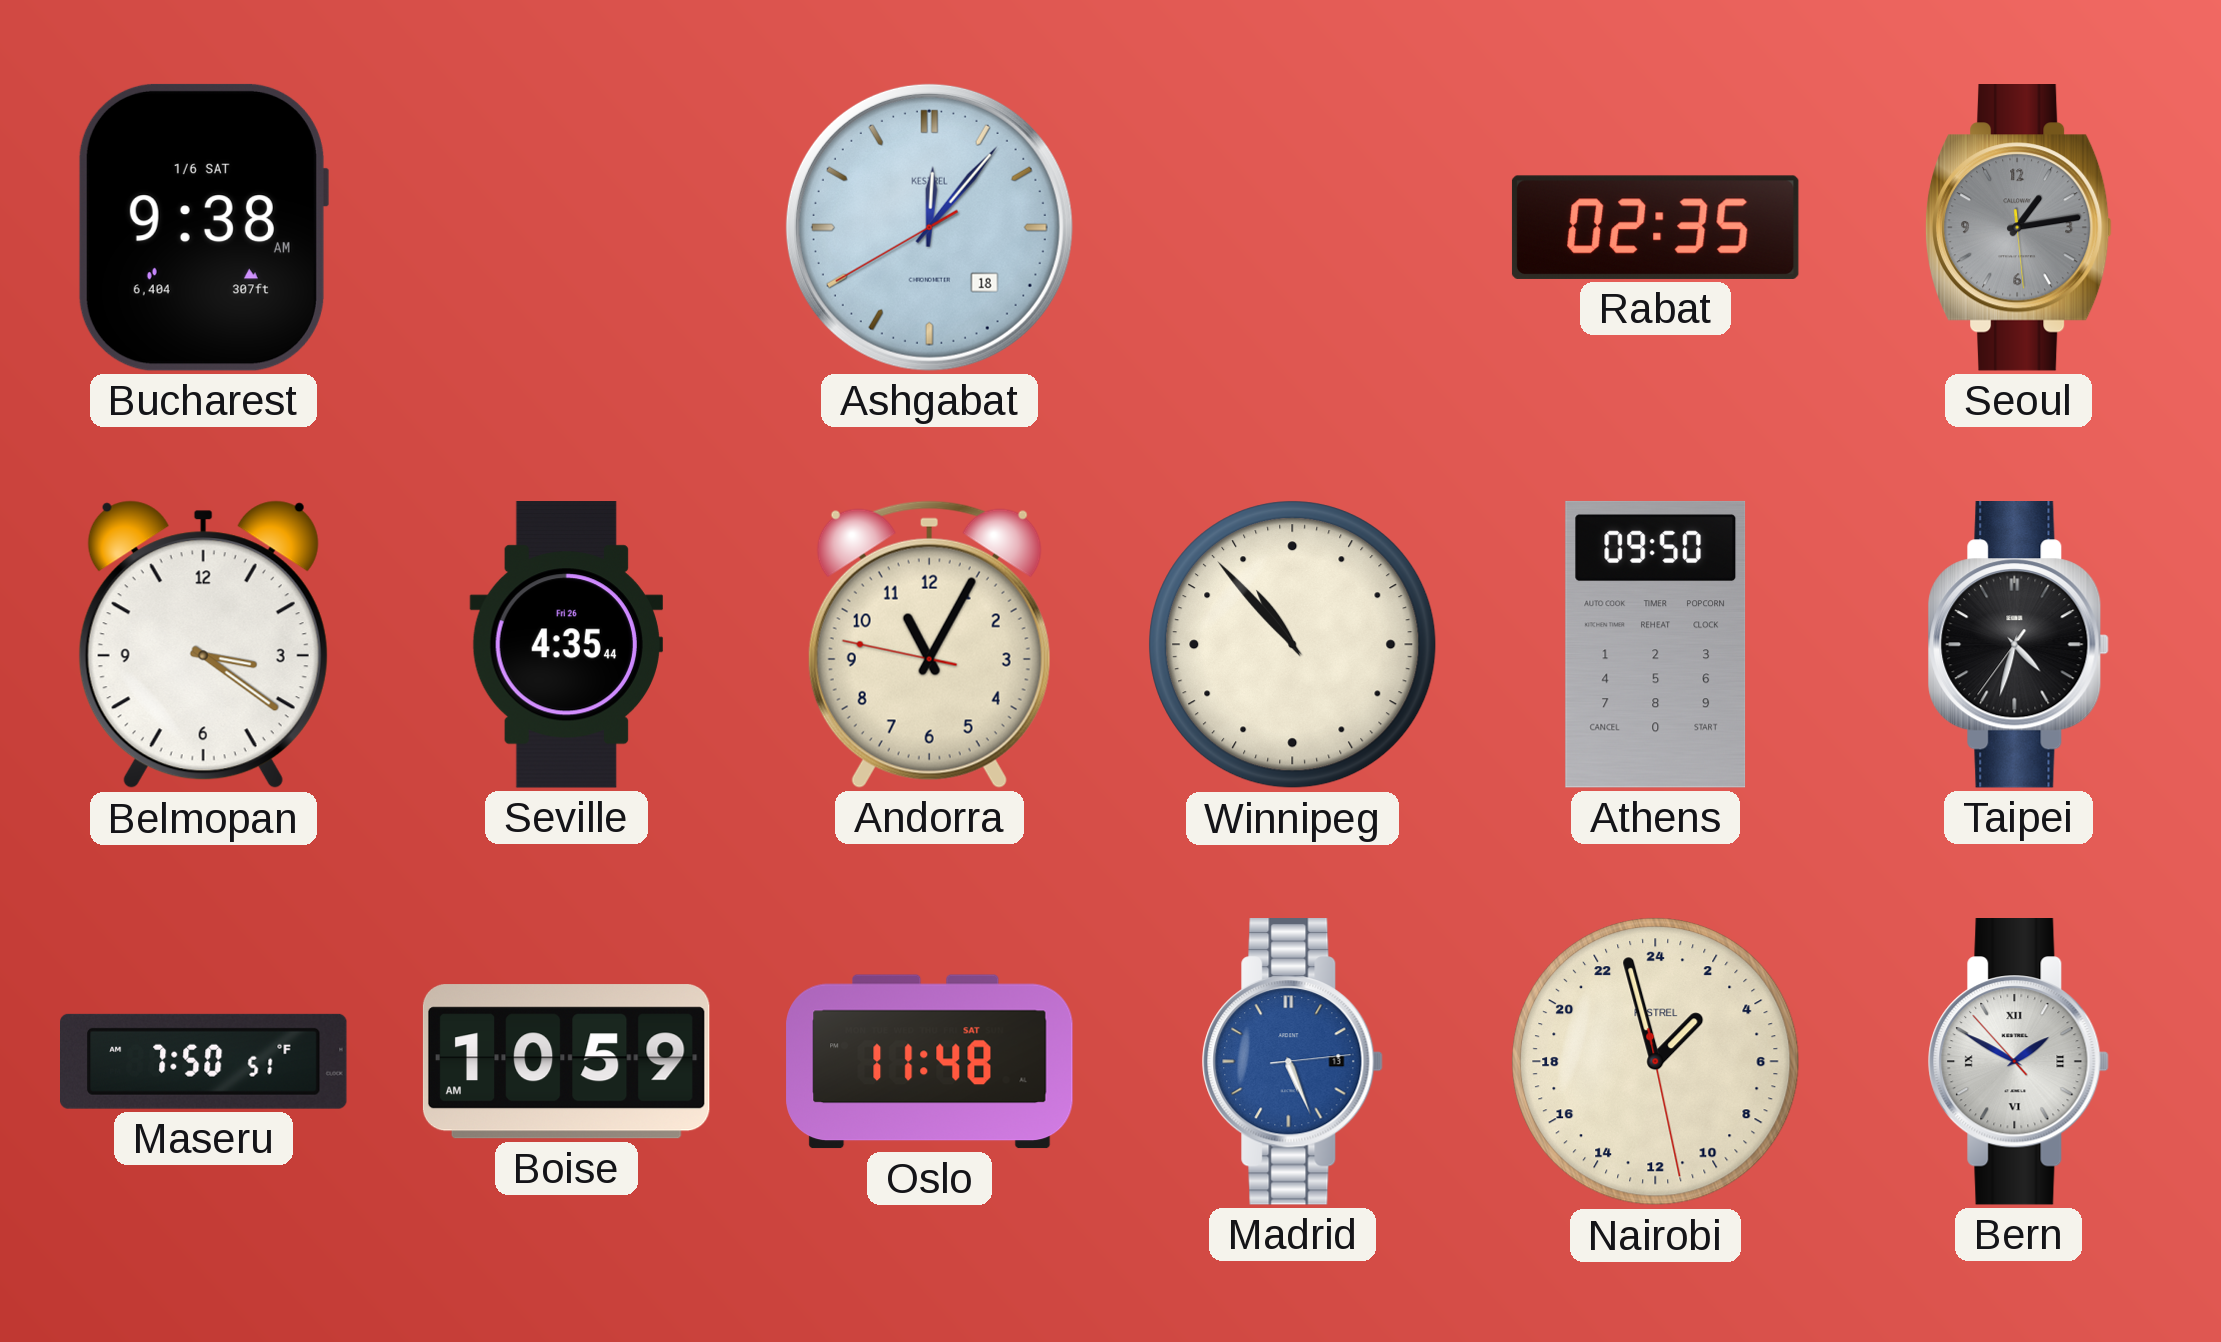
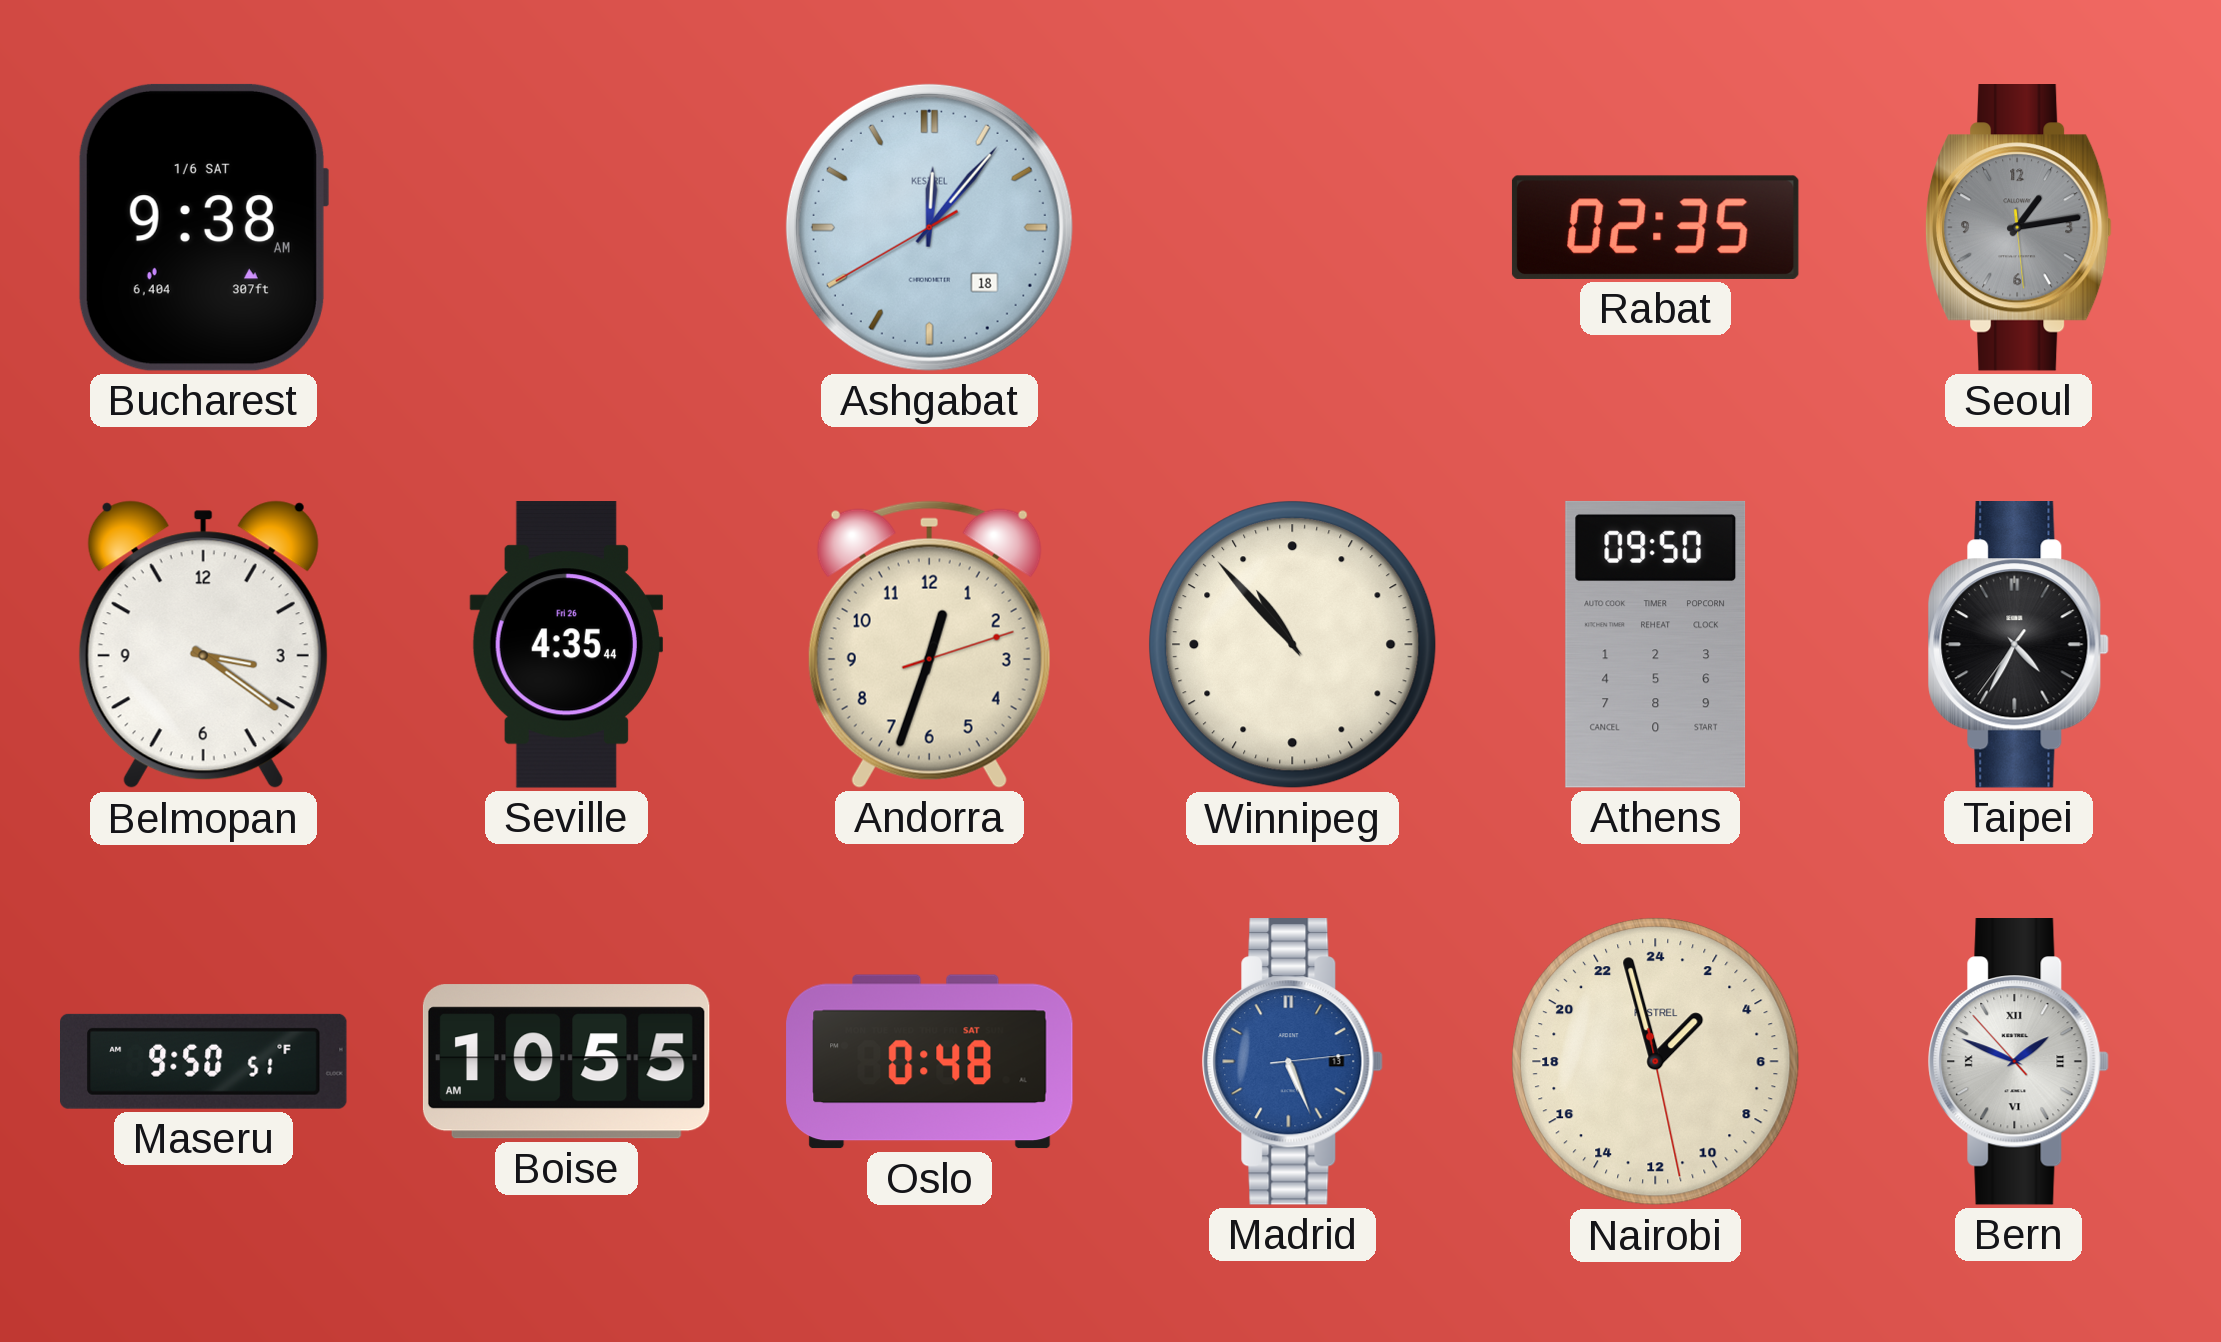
Andorra: 11:04 -> 12:33 (929, 644)
Taipei: 4:32 -> 4:34 (2018, 645)
Maseru: 7:50 -> 9:50 (204, 1061)
Boise: 10:59 -> 10:55 (566, 1062)
Oslo: 11:48 -> 0:48 (930, 1062)
Bern: 1:49 -> 1:48 (2018, 1062)
